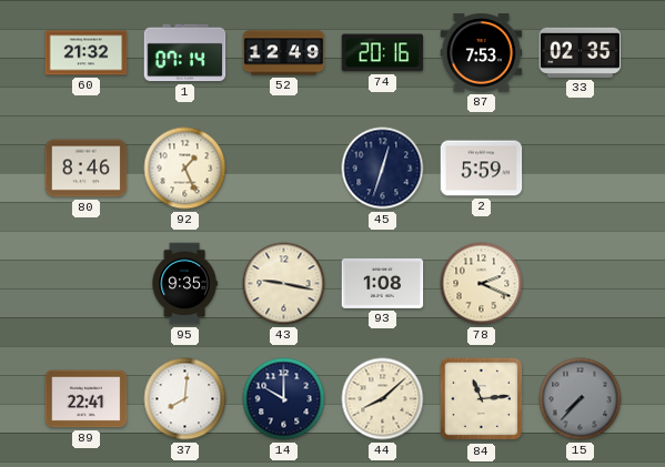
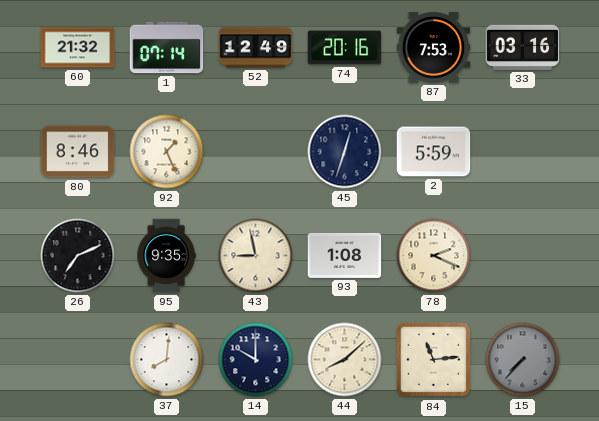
33: 02:35 -> 03:16 (523, 47)
26: none -> 7:11 (78, 256)
43: 9:17 -> 8:58 (256, 256)
89: 22:41 -> none (87, 399)
